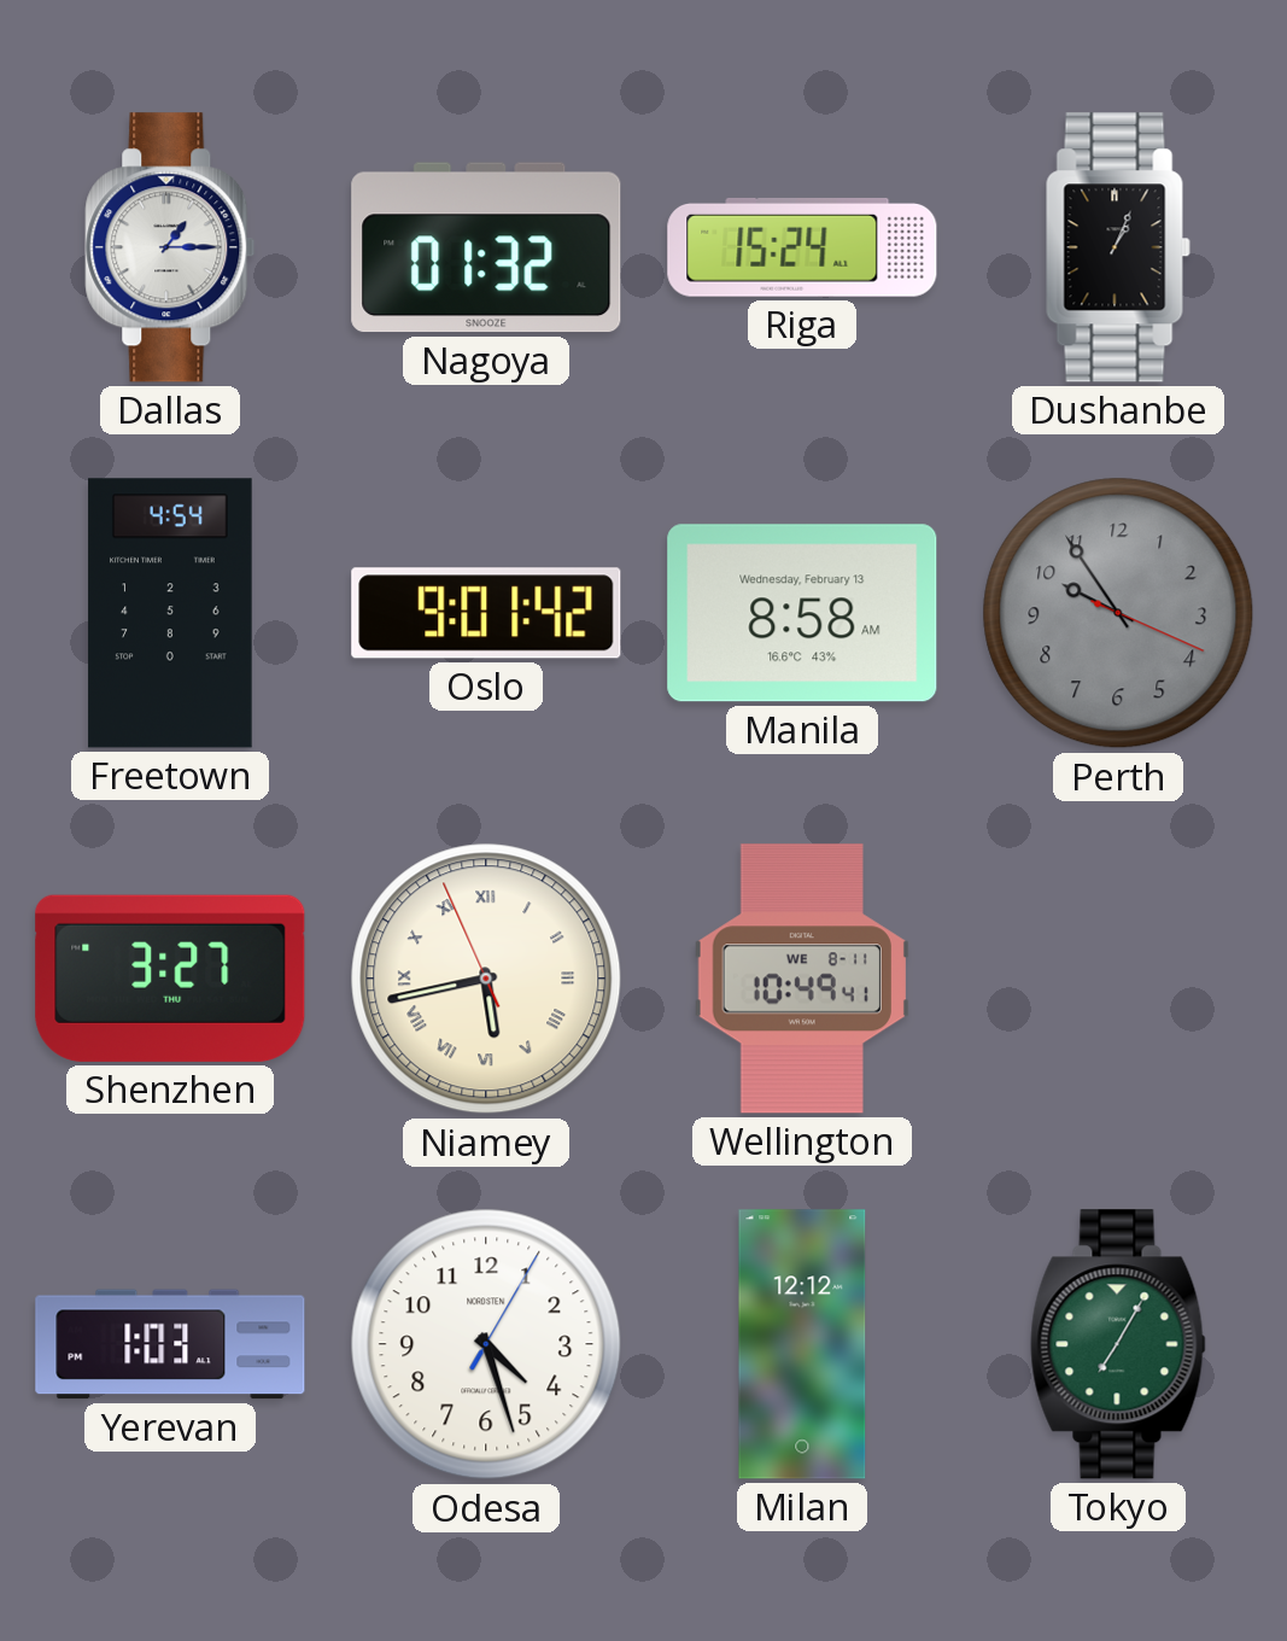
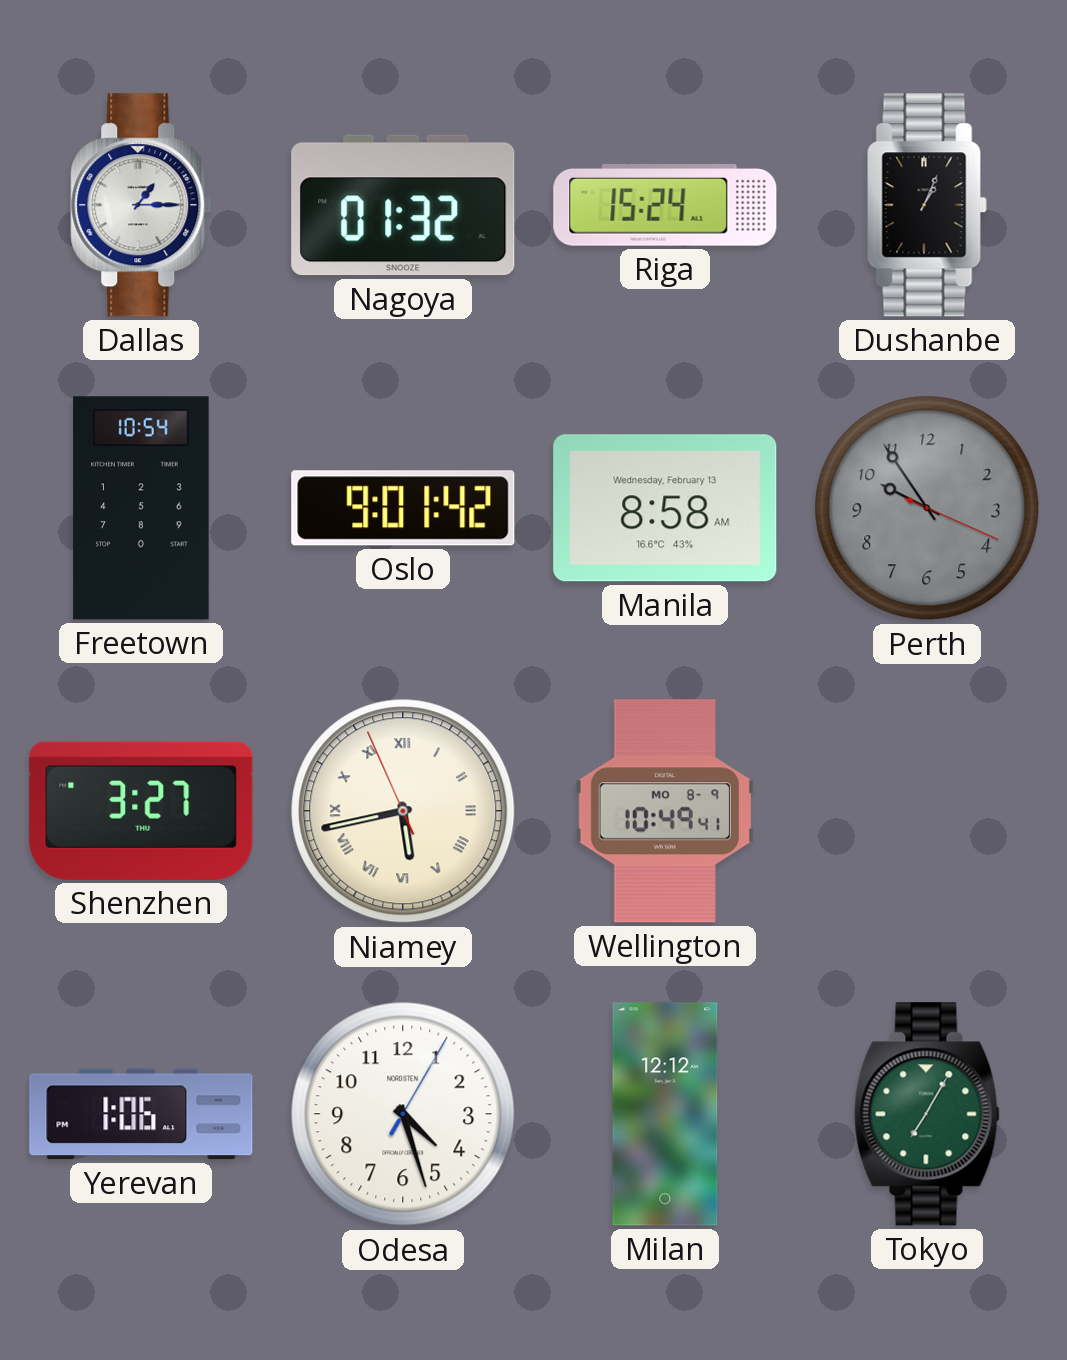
Freetown: 4:54 -> 10:54 (141, 508)
Wellington date: WE 8-11 -> MO 8-9 (665, 811)
Yerevan: 1:03 -> 1:06 (141, 1114)
